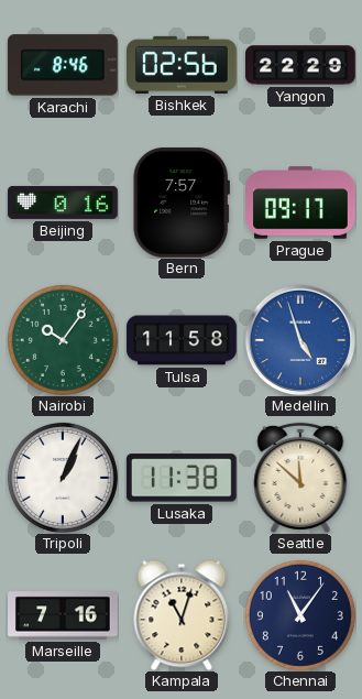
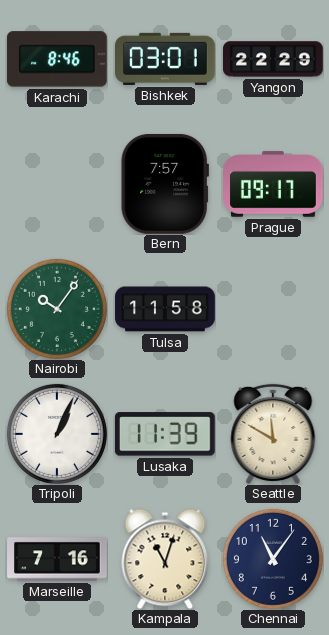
Bishkek: 02:56 -> 03:01 (166, 59)
Beijing: 0:16 -> none (63, 203)
Medellin: 4:57 -> none (299, 339)
Lusaka: 11:38 -> 11:39 (165, 434)
Seattle: 11:52 -> 11:50 (273, 434)
